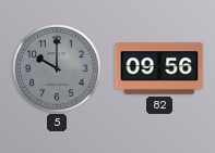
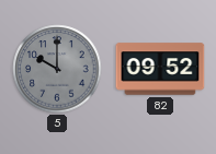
82: 09:56 -> 09:52 (160, 69)
